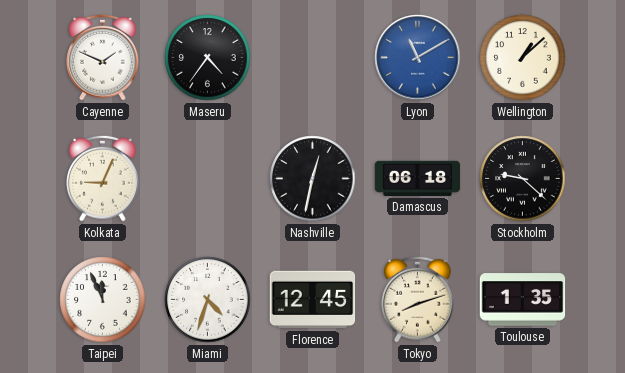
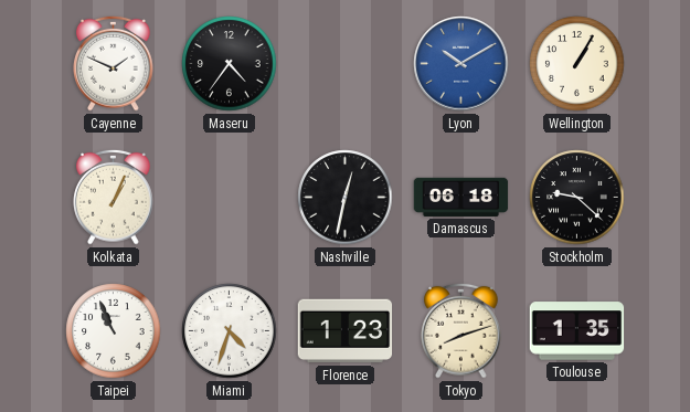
Lyon: 11:10 -> 10:10 (461, 64)
Wellington: 1:08 -> 1:05 (577, 64)
Kolkata: 9:04 -> 1:04 (114, 197)
Taipei: 11:56 -> 10:56 (114, 331)
Florence: 12:45 -> 1:23 (346, 331)
